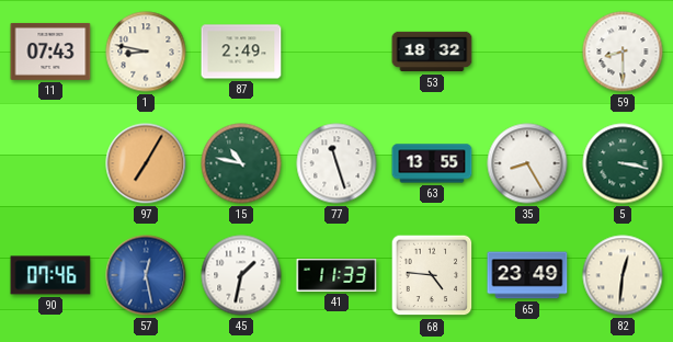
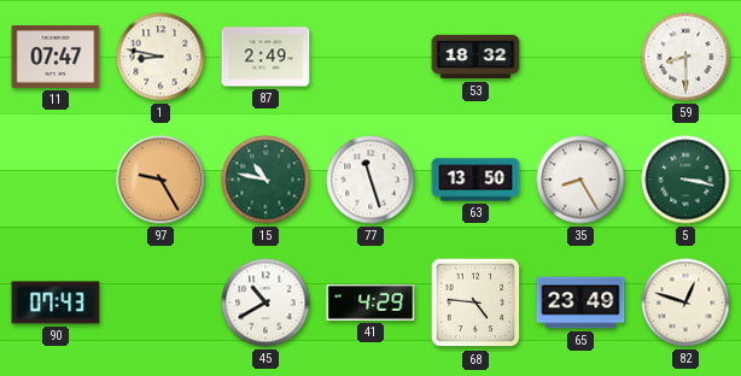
11: 07:43 -> 07:47 (56, 57)
97: 7:05 -> 9:25 (161, 180)
63: 13:55 -> 13:50 (475, 180)
90: 07:46 -> 07:43 (56, 302)
57: 12:28 -> none (146, 275)
45: 1:32 -> 10:40 (266, 302)
41: 11:33 -> 4:29 (370, 302)
82: 12:31 -> 12:48 (685, 302)
